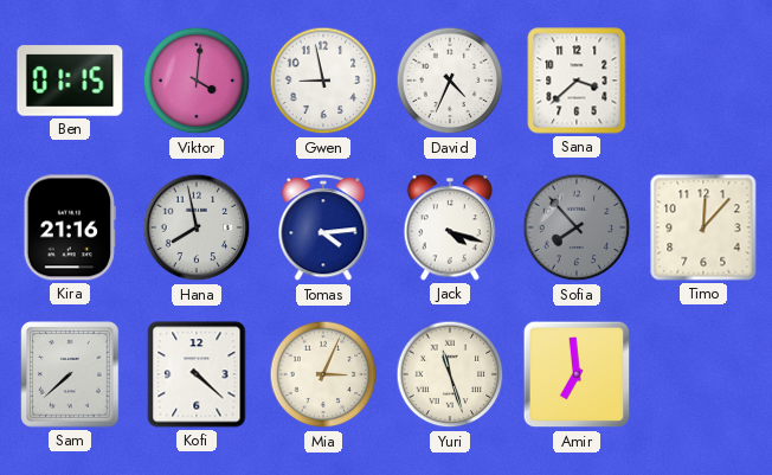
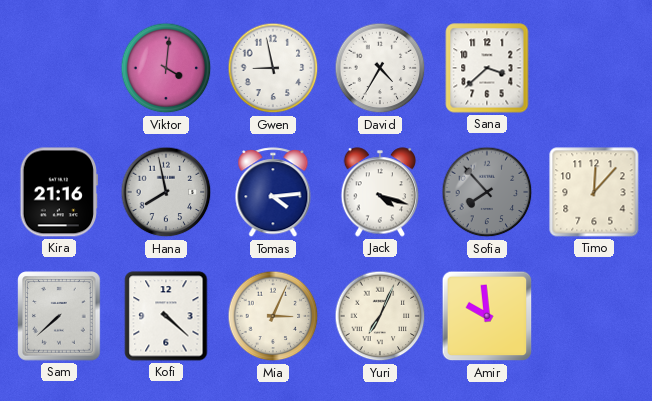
Ben: 01:15 -> none (70, 81)
David: 4:34 -> 4:35 (380, 68)
Yuri: 11:27 -> 7:04 (380, 316)
Amir: 6:59 -> 9:59 (487, 316)
